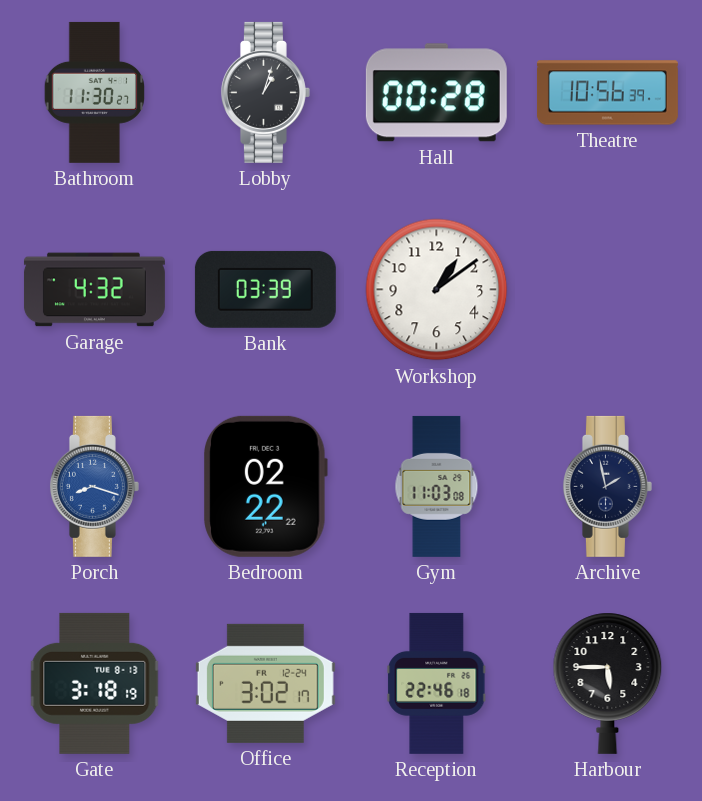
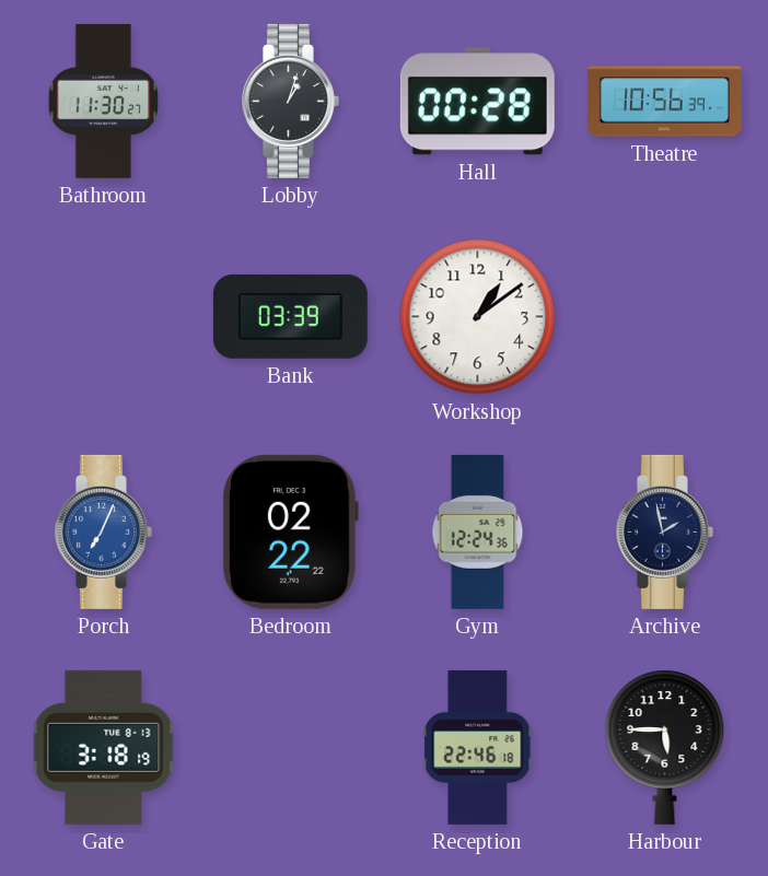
Garage: 4:32 -> none (94, 290)
Porch: 8:18 -> 7:04 (103, 532)
Gym: 11:03 -> 12:24 (478, 532)
Office: 3:02 -> none (265, 683)
